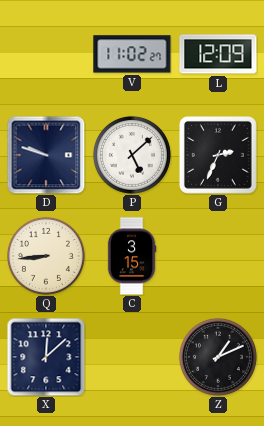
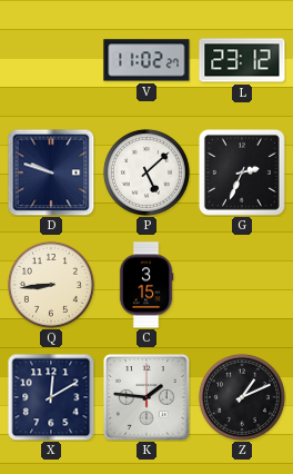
L: 12:09 -> 23:12 (242, 60)
X: 12:08 -> 12:10 (51, 397)
K: none -> 1:46 (146, 397)
